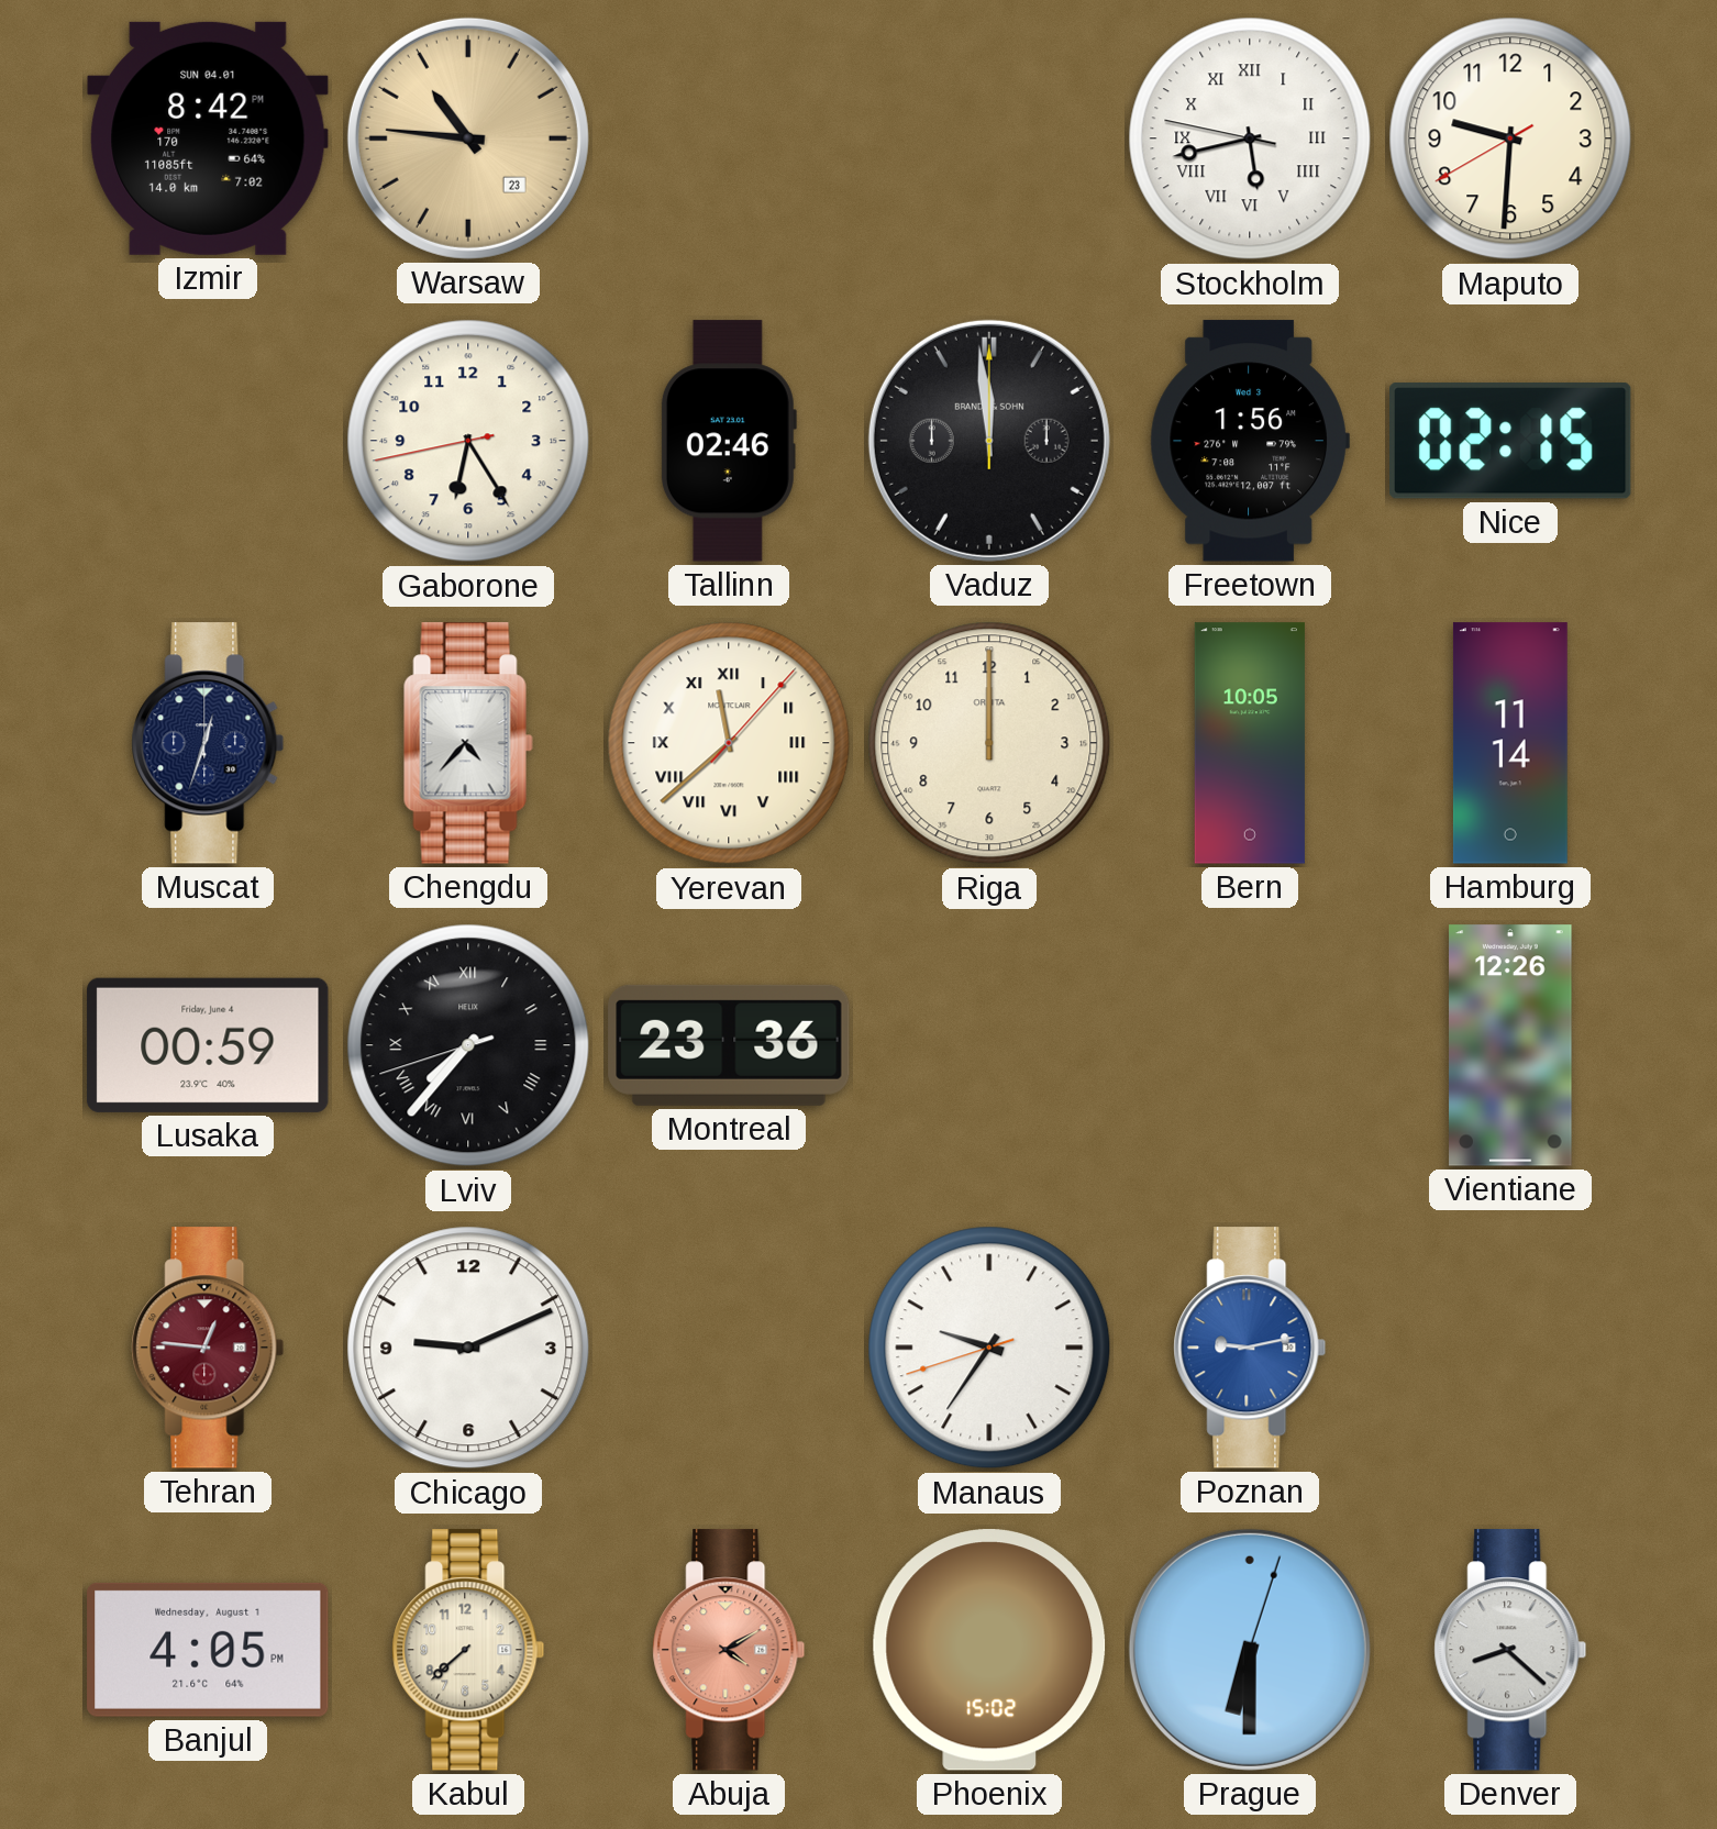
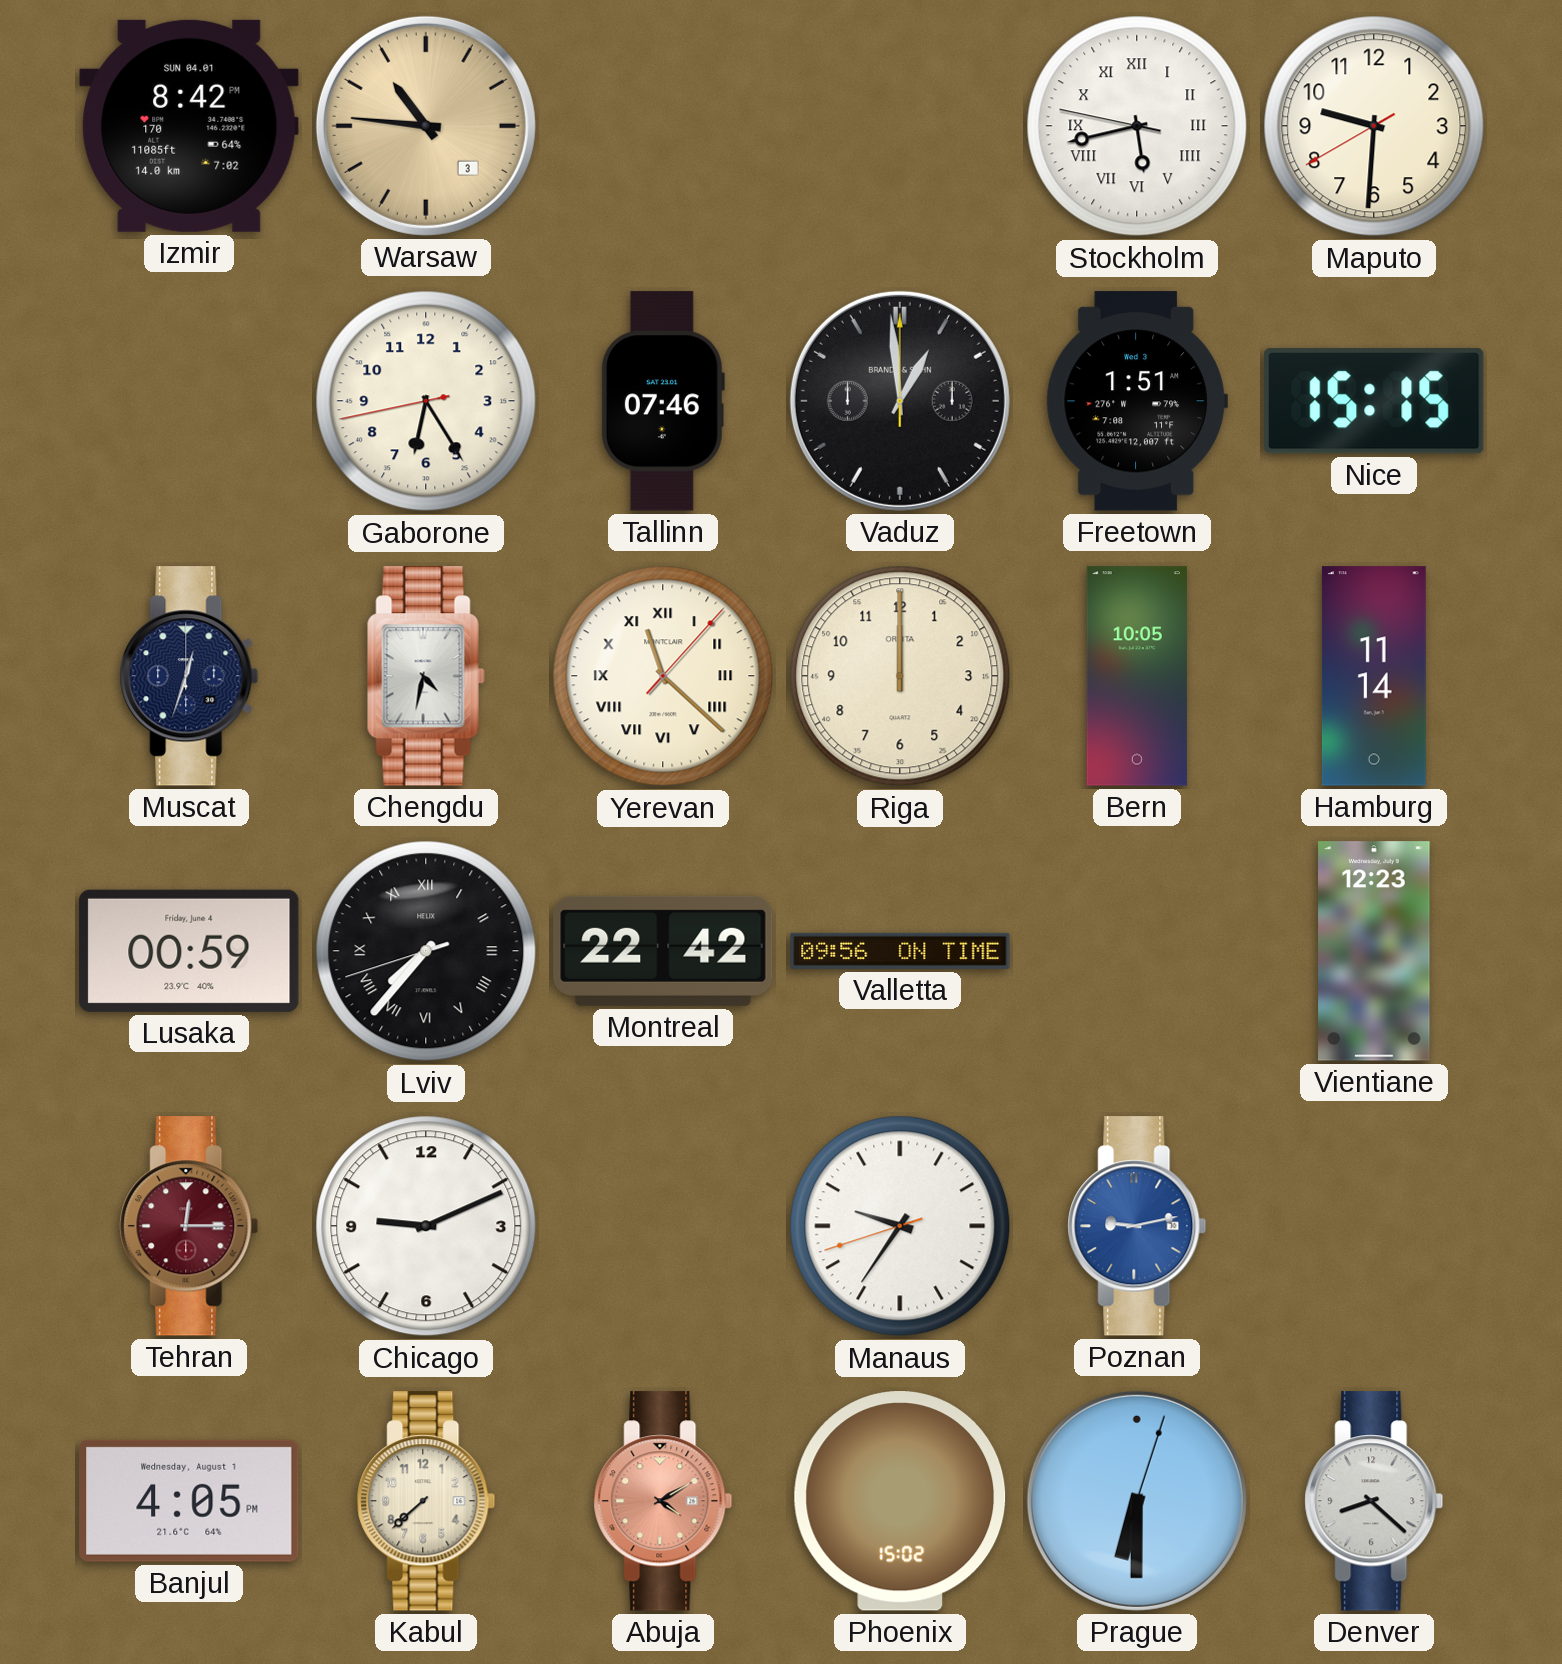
Warsaw date: 23 -> 3 (426, 126)
Tallinn: 02:46 -> 07:46 (662, 401)
Vaduz: 11:59 -> 12:59 (900, 401)
Freetown: 1:56 -> 1:51 (1137, 401)
Nice: 02:15 -> 15:15 (1375, 401)
Chengdu: 4:37 -> 4:32 (426, 676)
Yerevan: 11:38 -> 11:22 (663, 676)
Montreal: 23:36 -> 22:42 (663, 951)
Valletta: none -> 09:56 (900, 951)
Vientiane: 12:26 -> 12:23 (1374, 951)
Tehran: 12:46 -> 12:15 (189, 1226)
